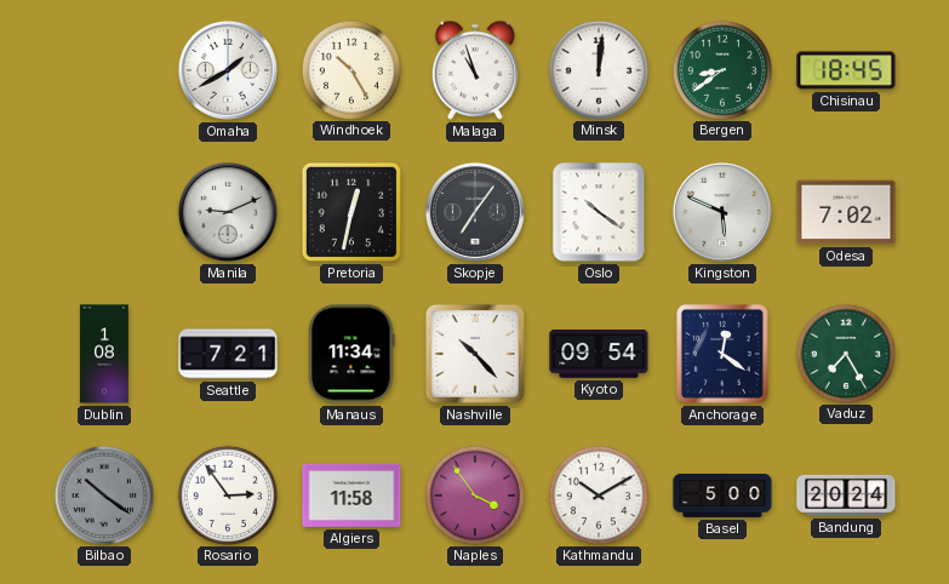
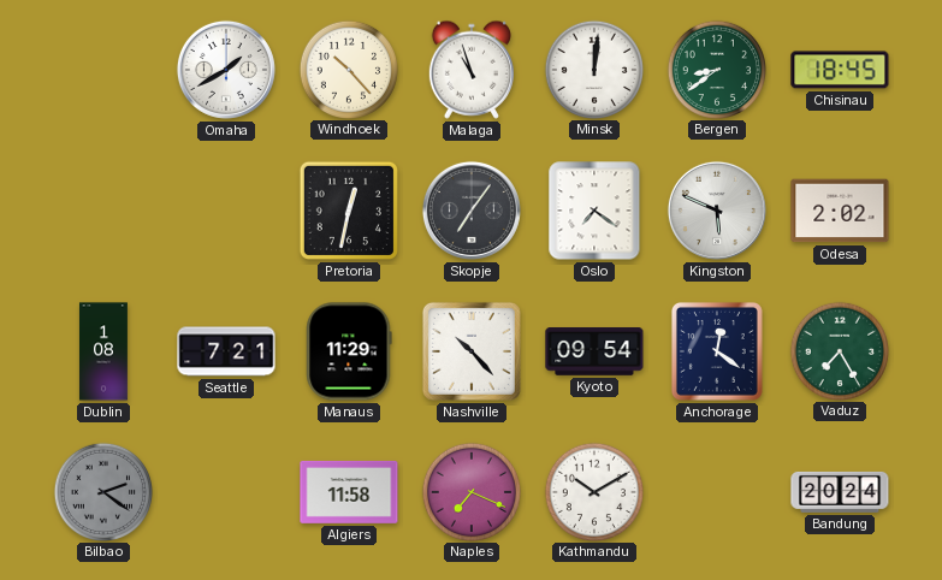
Windhoek: 10:25 -> 10:23 (348, 69)
Manila: 9:11 -> none (228, 212)
Oslo: 10:21 -> 7:21 (594, 211)
Odesa: 7:02 -> 2:02 (840, 211)
Manaus: 11:34 -> 11:29 (349, 351)
Bilbao: 10:21 -> 2:21 (102, 491)
Rosario: 2:54 -> none (227, 494)
Naples: 3:54 -> 7:19 (470, 491)
Basel: 5:00 -> none (722, 496)
